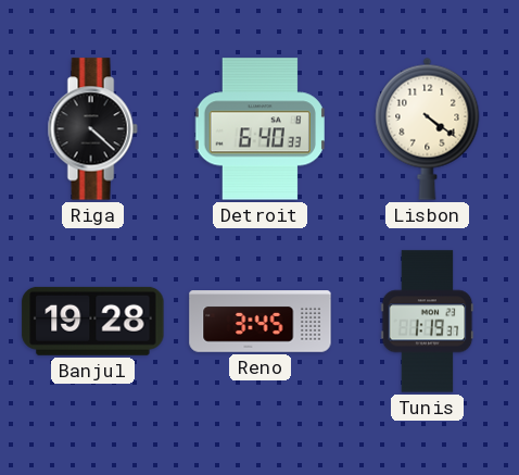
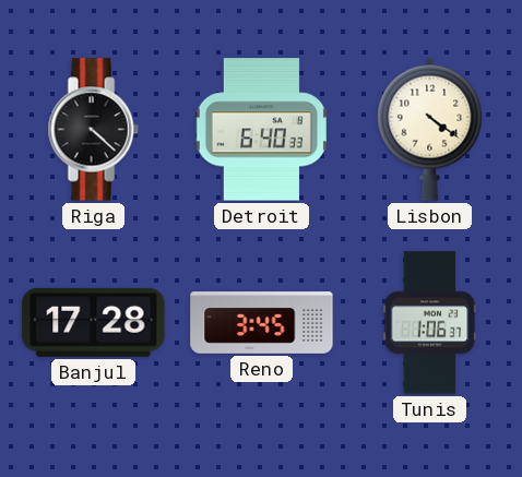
Banjul: 19:28 -> 17:28 (94, 322)
Tunis: 1:19 -> 1:06 (430, 323)
